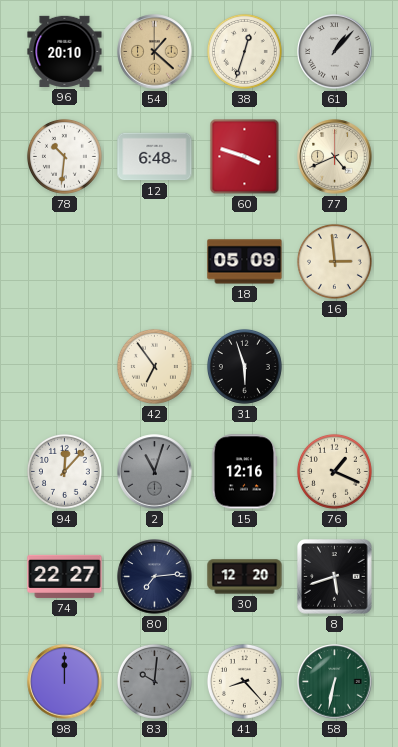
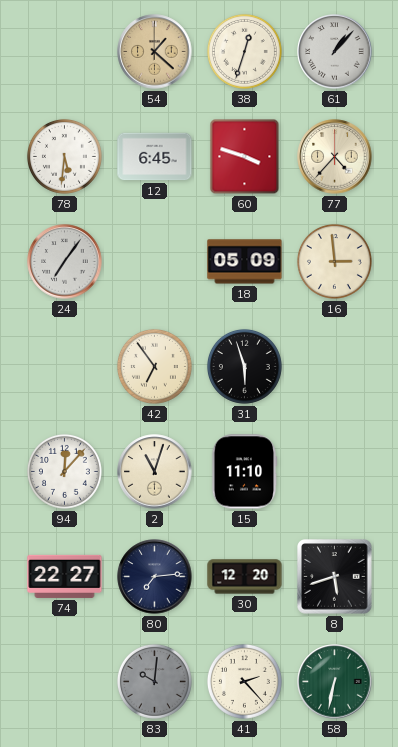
96: 20:10 -> none (65, 51)
78: 10:31 -> 5:31 (64, 156)
12: 6:48 -> 6:45 (155, 157)
77: 4:41 -> 4:37 (335, 157)
24: none -> 7:06 (65, 262)
2 dial: grey -> cream (155, 472)
15: 12:16 -> 11:10 (244, 472)
76: 1:19 -> none (334, 471)
98: 12:00 -> none (65, 682)
41: 8:23 -> 2:23 (244, 681)
